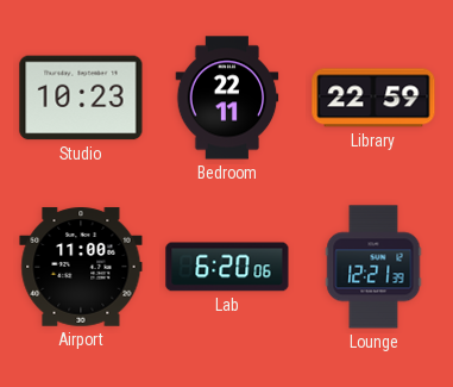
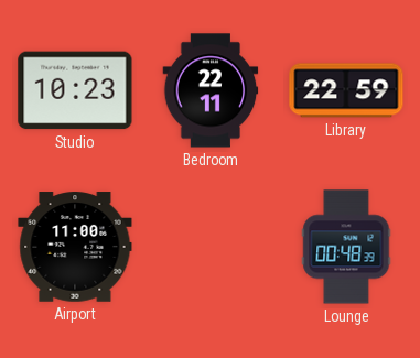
Lab: 6:20 -> none (227, 267)
Lounge: 12:21 -> 00:48 (346, 247)
